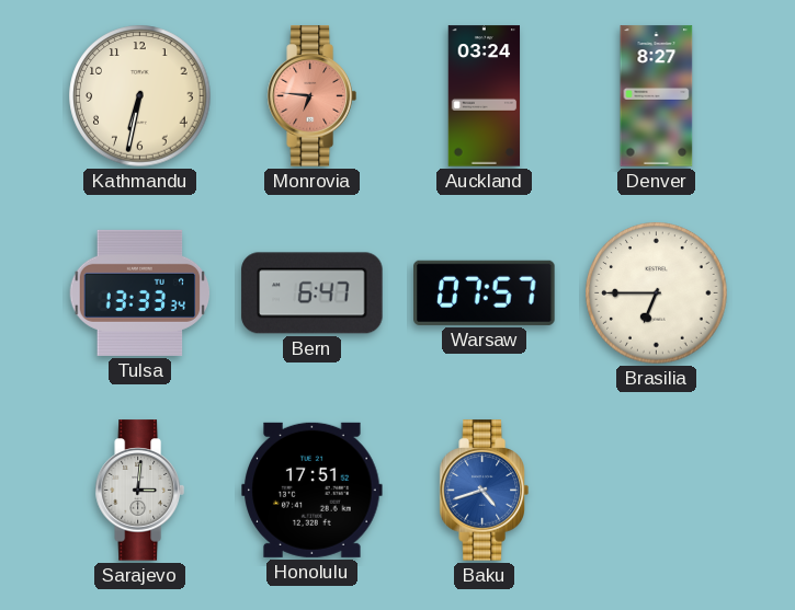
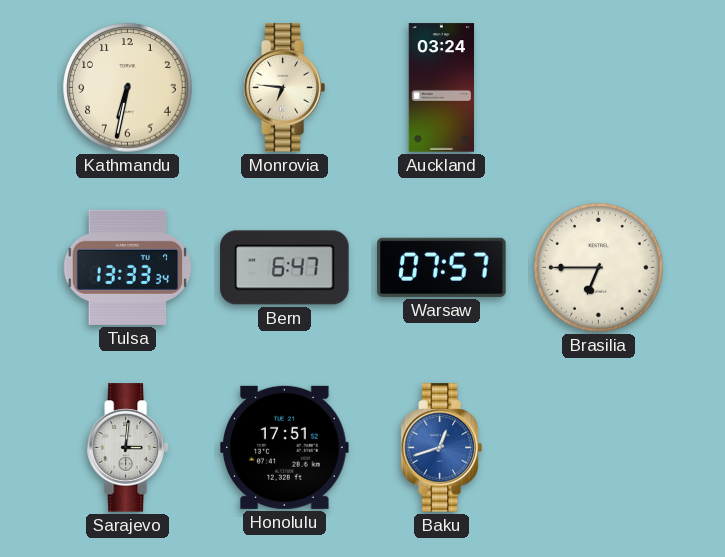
Monrovia dial: salmon -> cream (284, 88)
Denver: 8:27 -> none (657, 96)
Baku: 4:42 -> 12:42 (441, 448)
